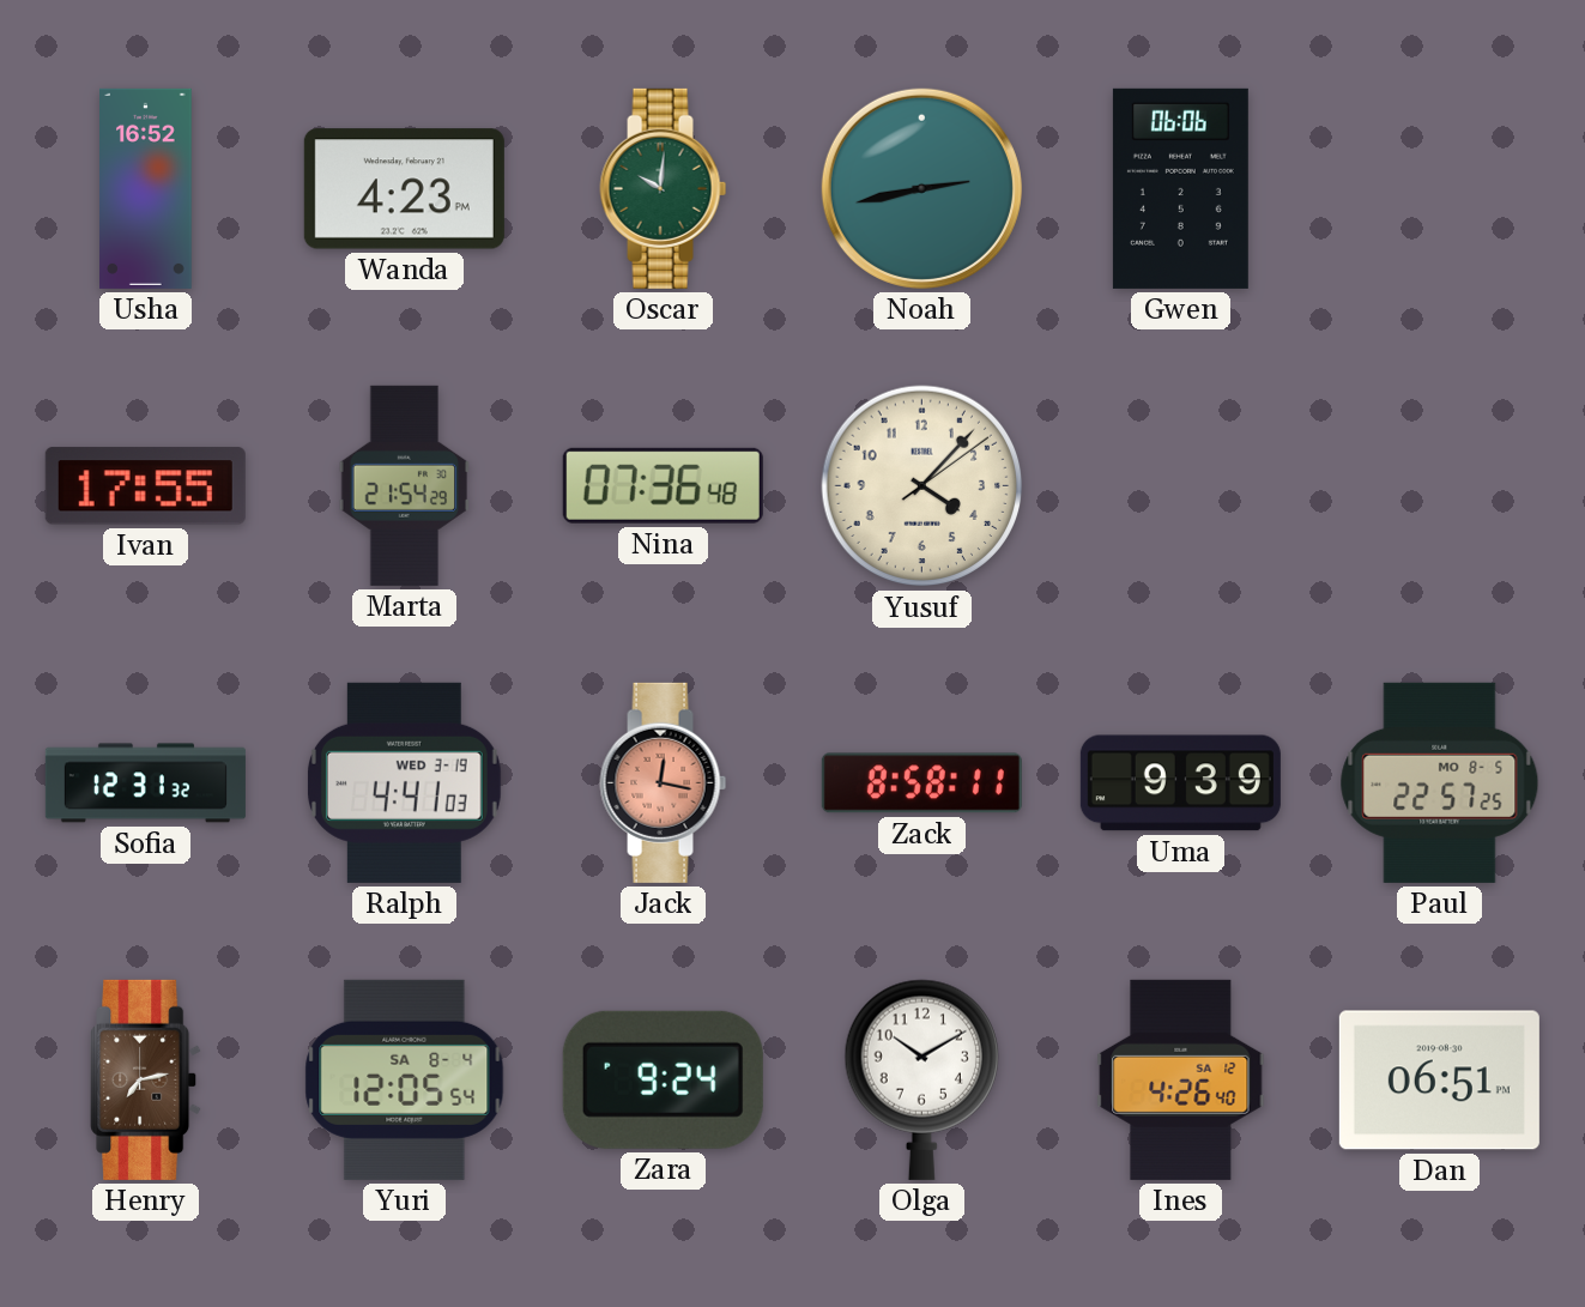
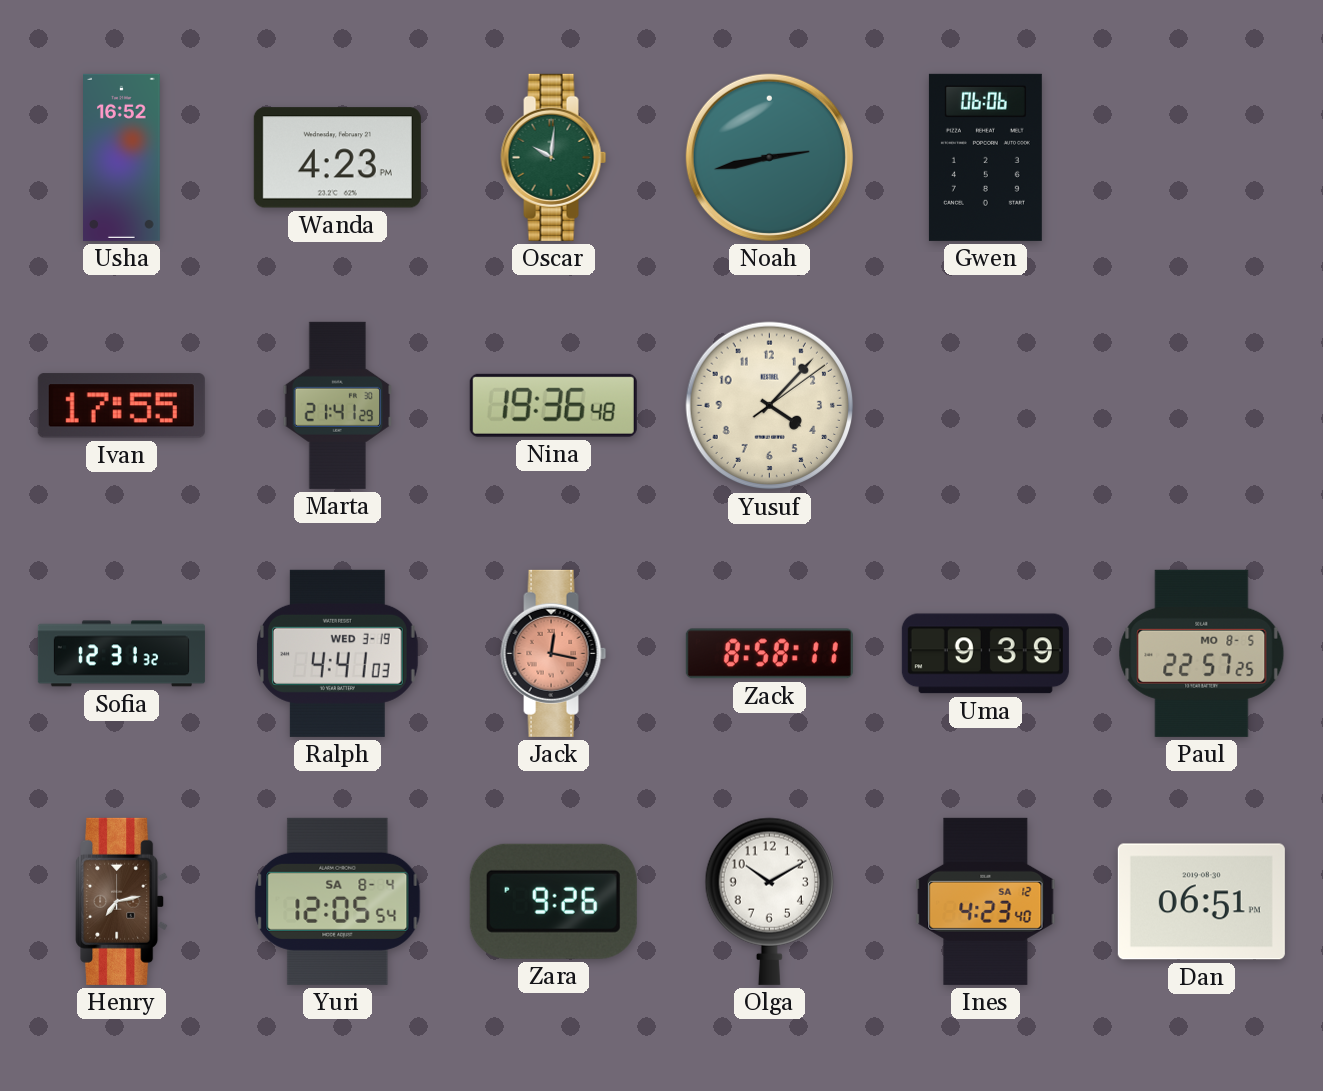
Marta: 21:54 -> 21:41 (338, 405)
Nina: 07:36 -> 19:36 (553, 405)
Zara: 9:24 -> 9:26 (553, 901)
Ines: 4:26 -> 4:23 (986, 901)
